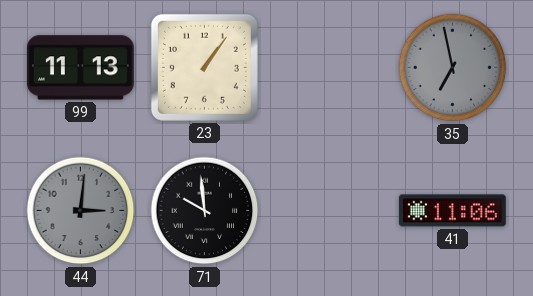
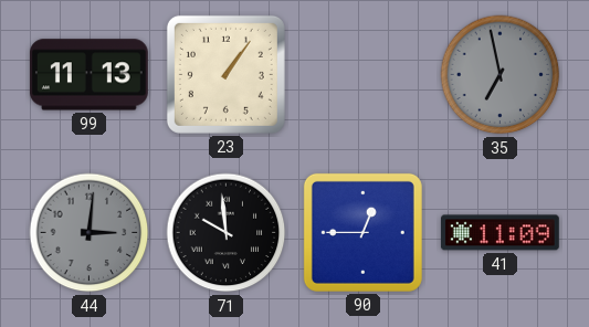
90: none -> 12:45 (362, 232)
41: 11:06 -> 11:09 (499, 233)
